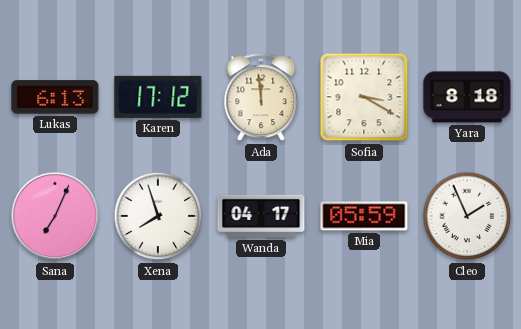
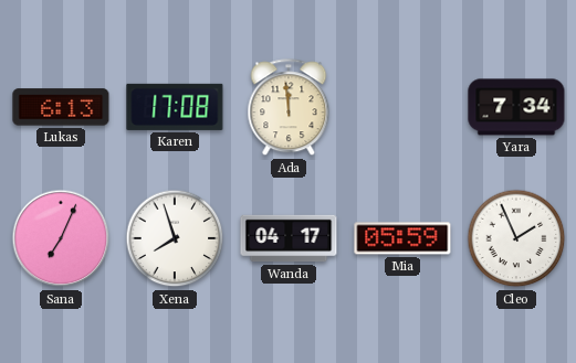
Karen: 17:12 -> 17:08 (175, 107)
Sofia: 3:20 -> none (364, 97)
Yara: 8:18 -> 7:34 (516, 107)
